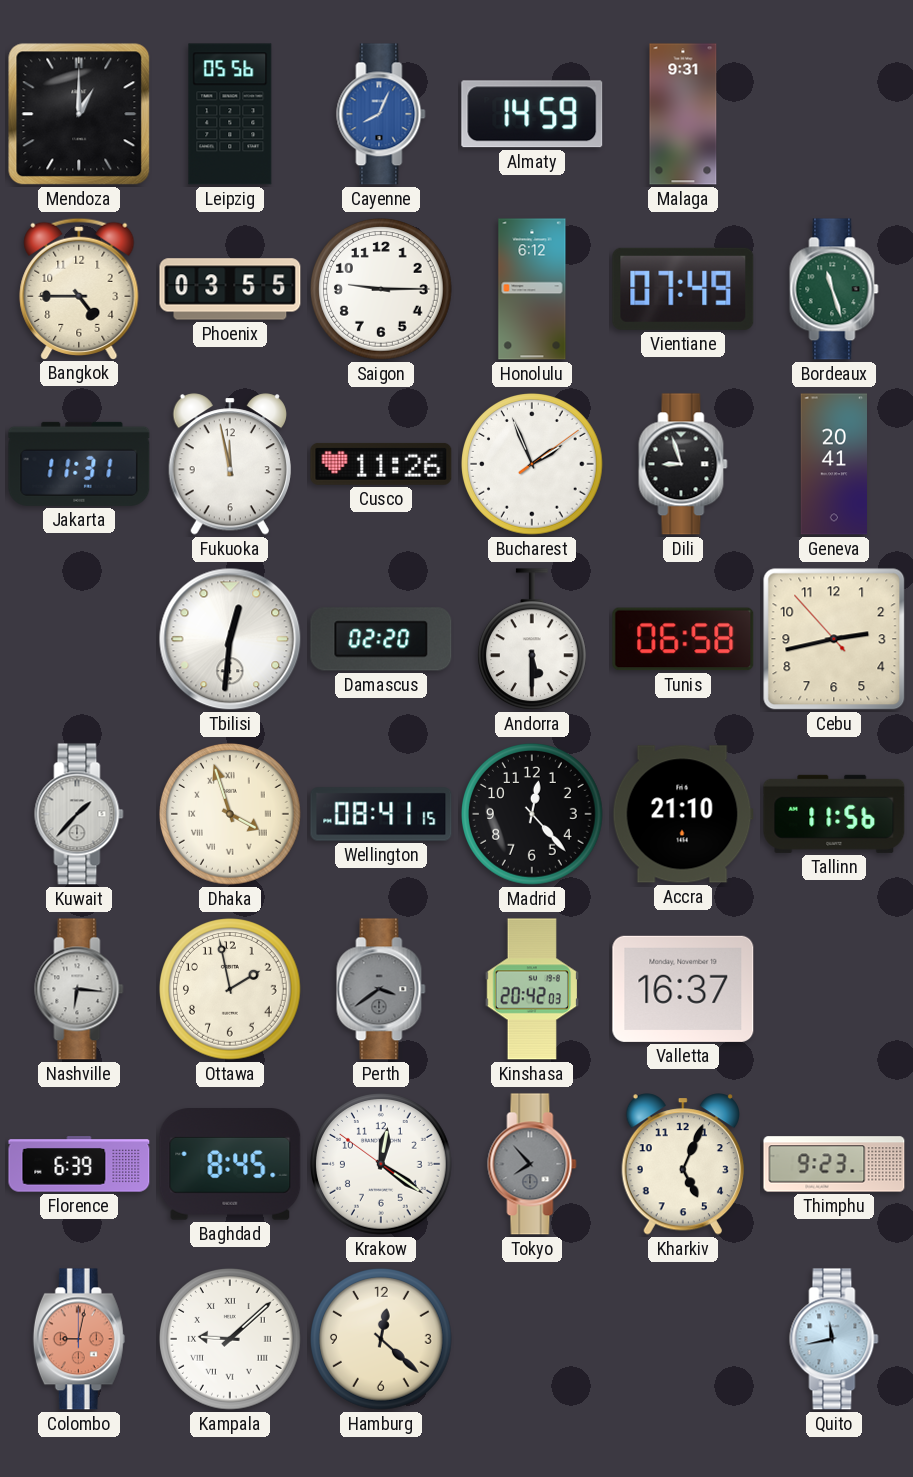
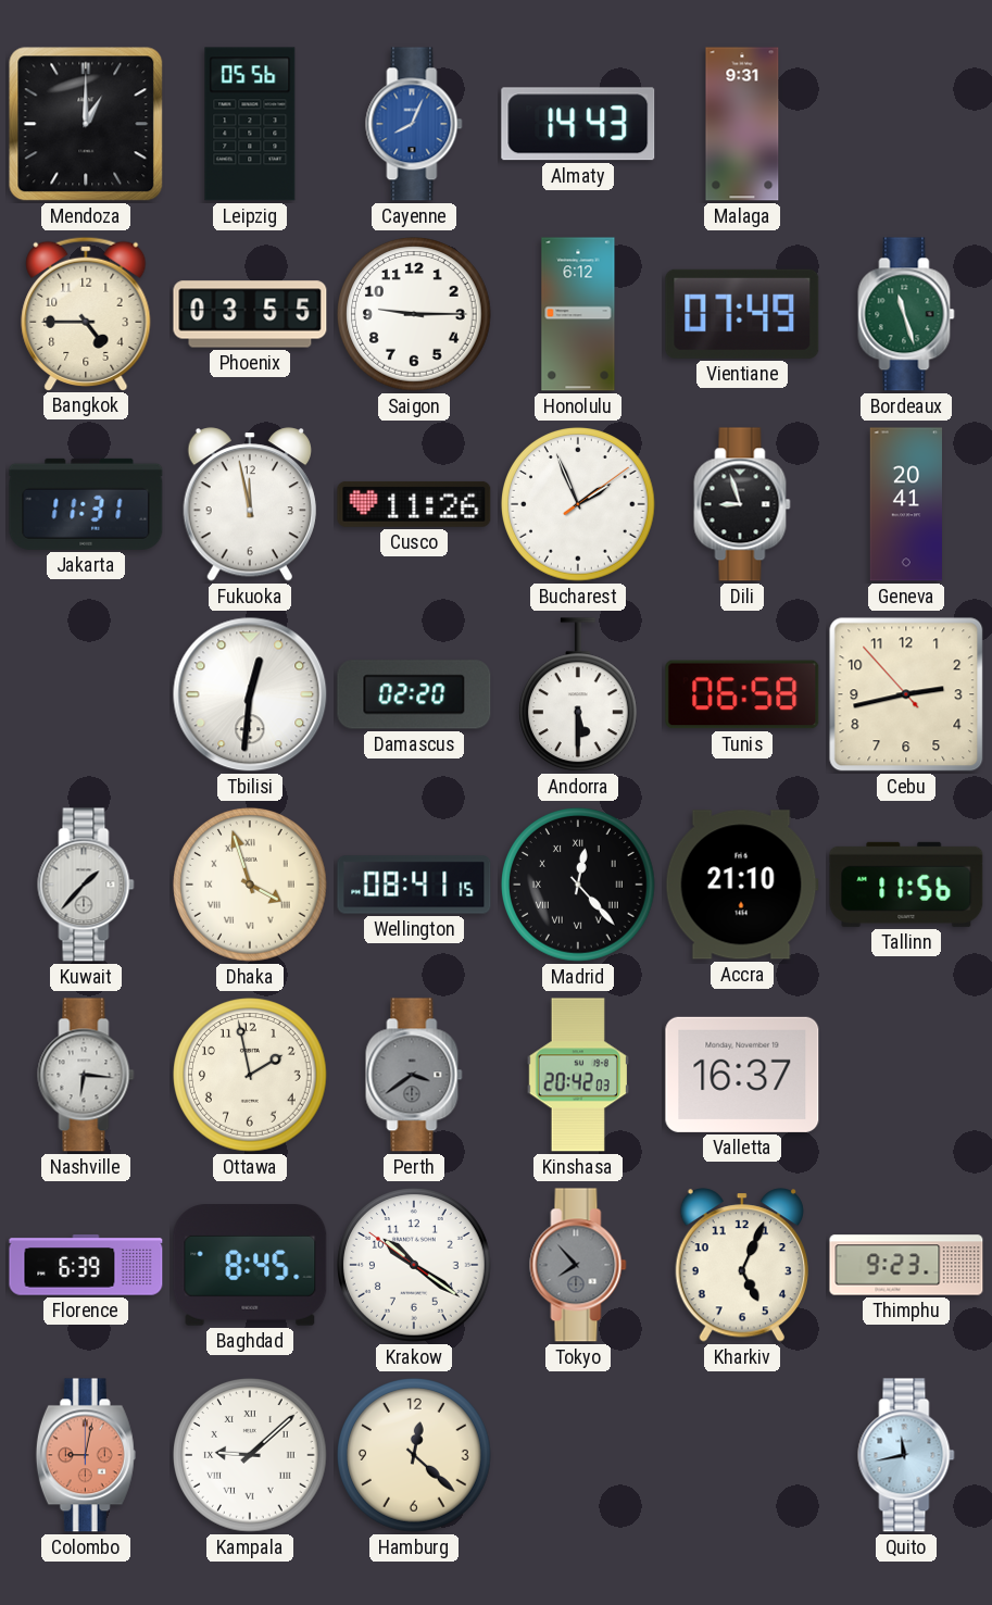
Almaty: 14:59 -> 14:43 (578, 124)
Madrid numerals: Arabic -> Roman (578, 885)
Krakow: 12:20 -> 10:20 (414, 1265)
